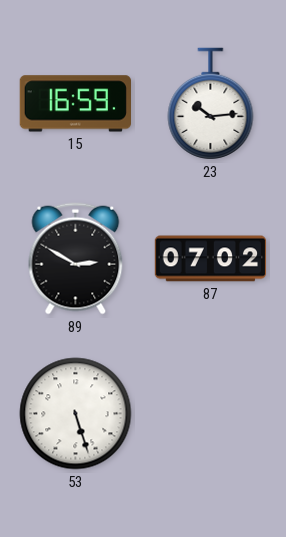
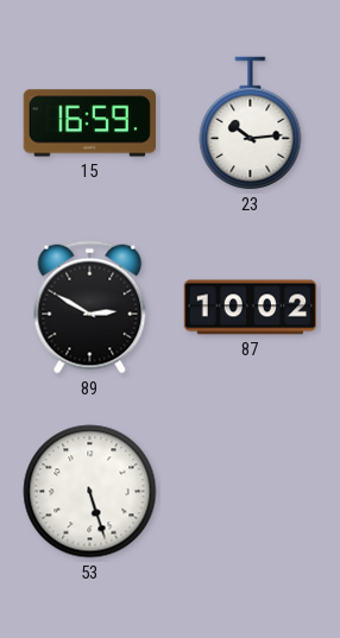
87: 07:02 -> 10:02 (251, 308)
